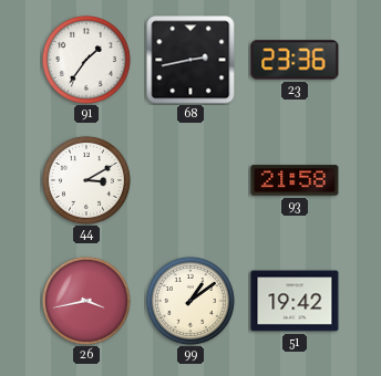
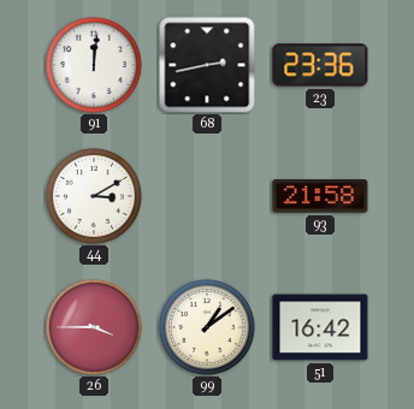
91: 1:36 -> 12:01 (94, 65)
26: 3:43 -> 3:45 (94, 327)
51: 19:42 -> 16:42 (320, 327)
